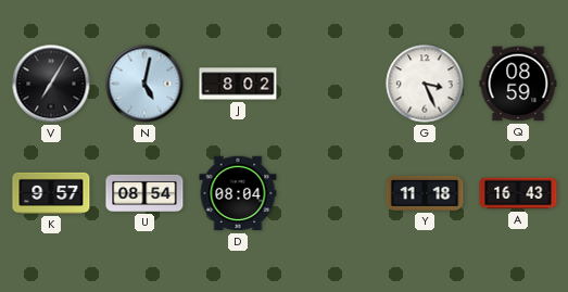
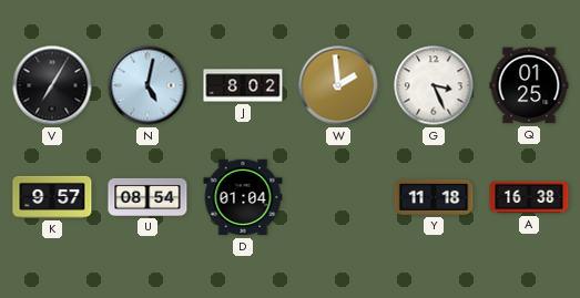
W: none -> 1:59 (338, 85)
Q: 08:59 -> 01:25 (529, 85)
D: 08:04 -> 01:04 (243, 197)
A: 16:43 -> 16:38 (529, 197)
